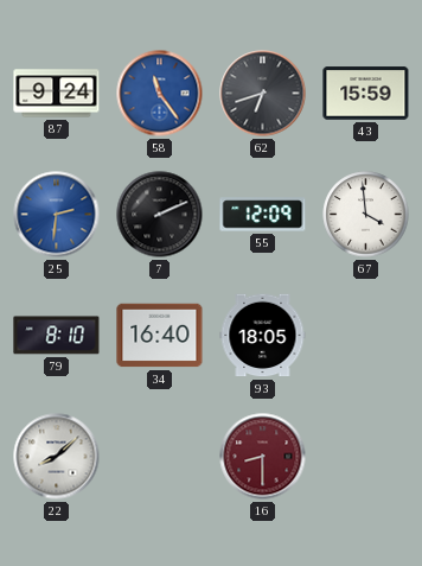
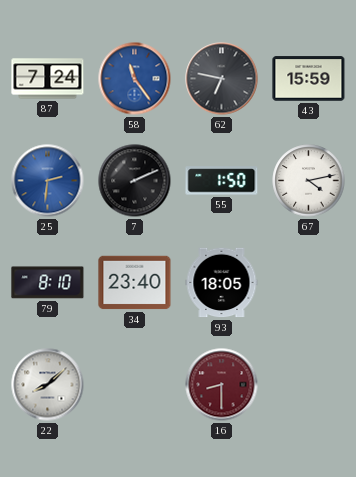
87: 9:24 -> 7:24 (48, 79)
62: 6:42 -> 6:47 (222, 79)
55: 12:09 -> 1:50 (222, 181)
67: 3:59 -> 4:13 (309, 181)
34: 16:40 -> 23:40 (135, 283)
